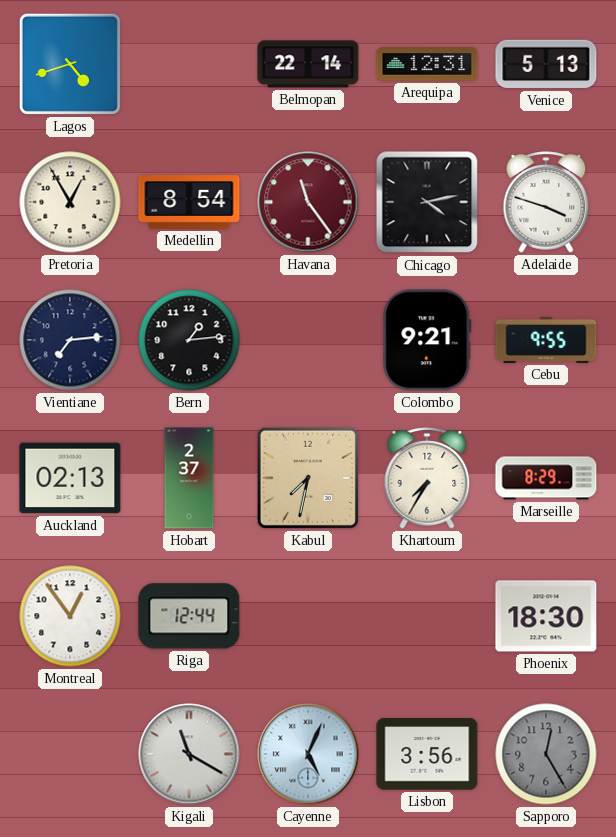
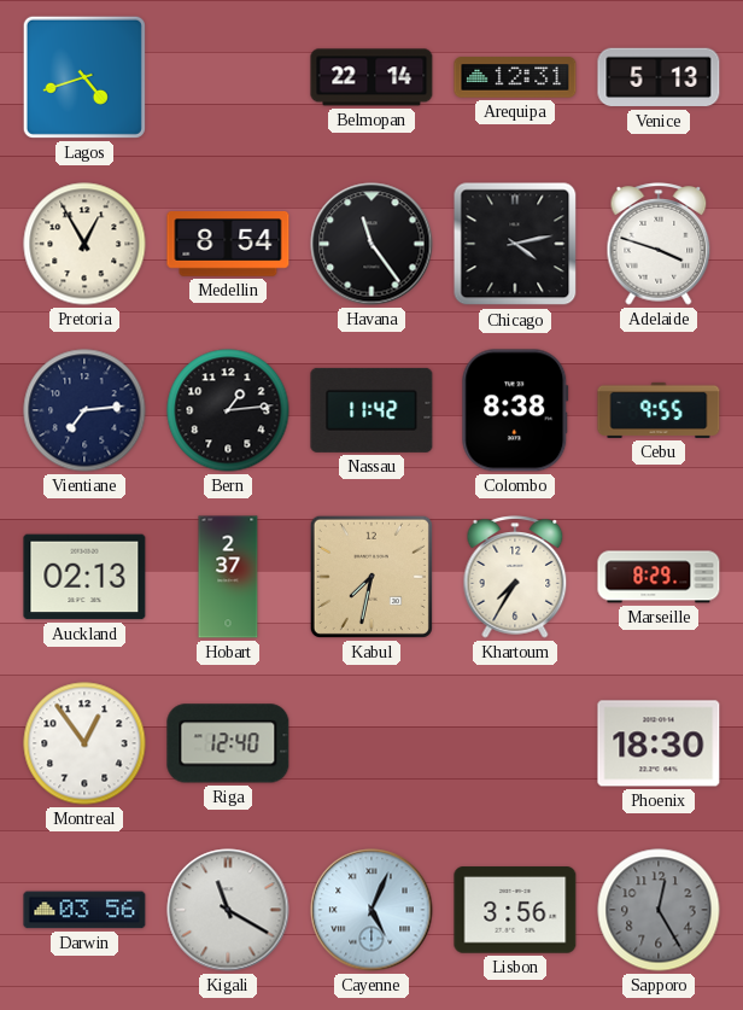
Havana dial: burgundy -> black (371, 244)
Nassau: none -> 11:42 (371, 410)
Colombo: 9:21 -> 8:38 (515, 410)
Riga: 12:44 -> 12:40 (228, 743)
Darwin: none -> 03:56 (84, 910)
